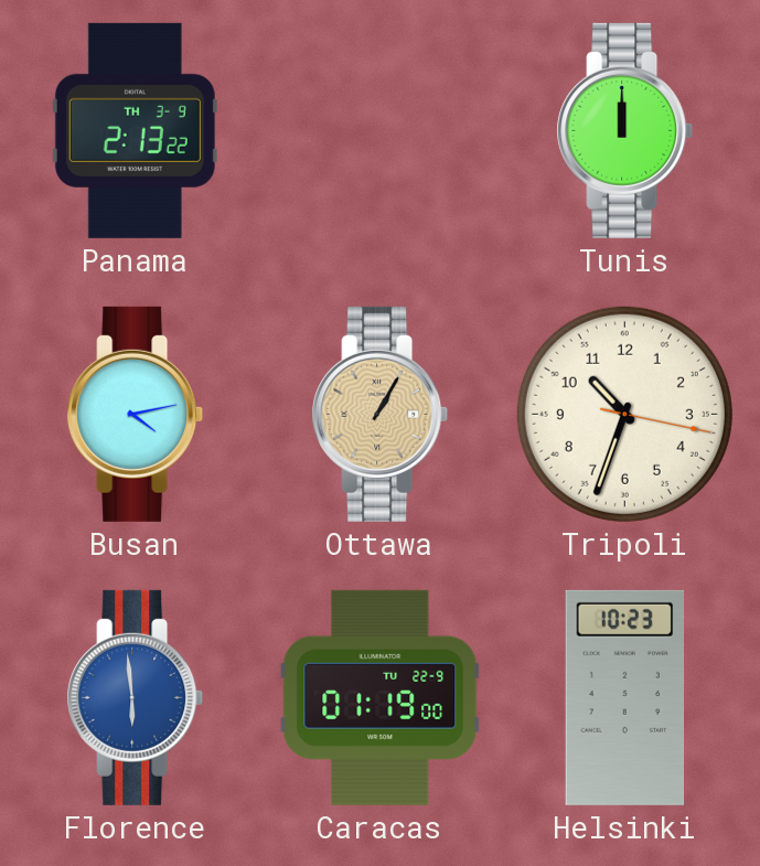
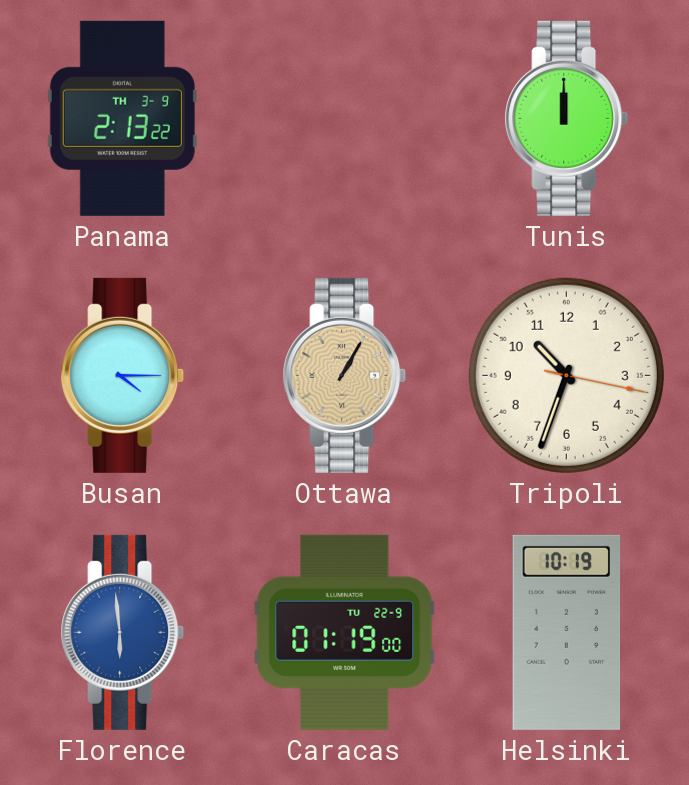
Busan: 4:13 -> 4:15 (123, 375)
Helsinki: 10:23 -> 10:19 (567, 632)
